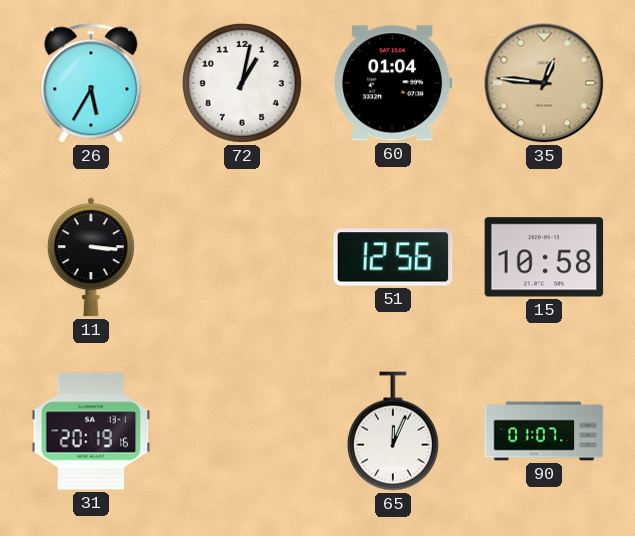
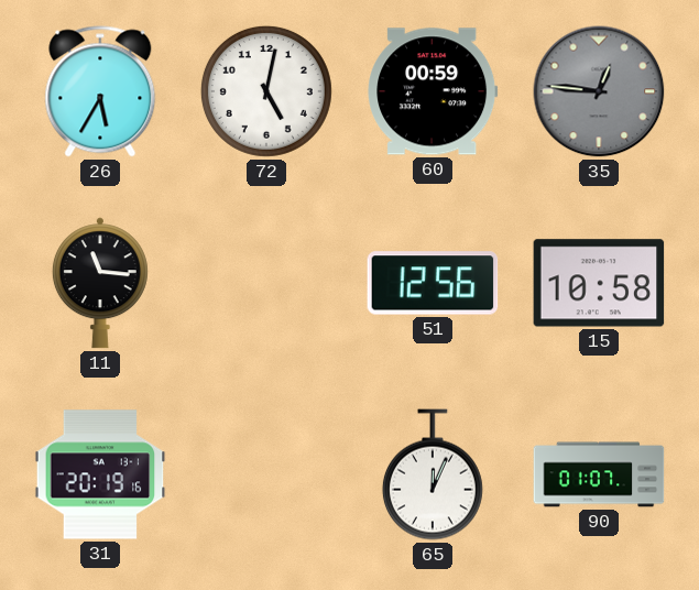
72: 1:02 -> 5:02 (266, 91)
60: 01:04 -> 00:59 (433, 91)
35 dial: champagne -> grey (599, 91)
11: 3:16 -> 11:16 (100, 283)
